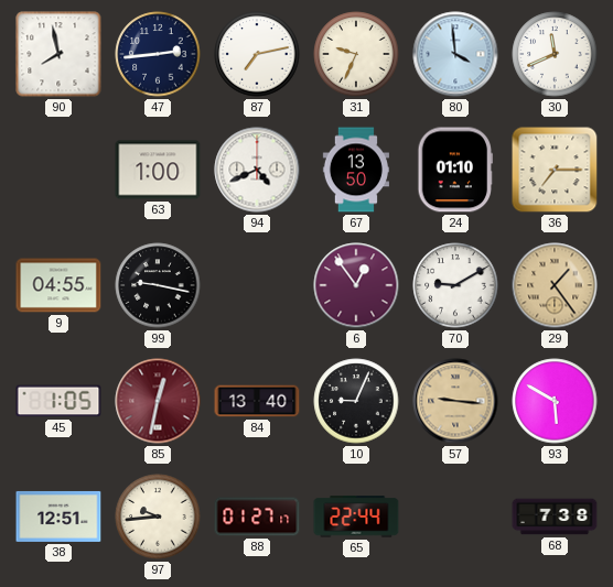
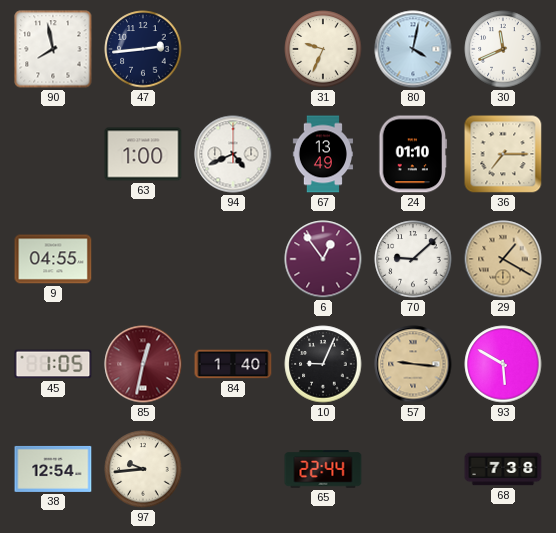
87: 7:13 -> none (257, 54)
80: 3:59 -> 4:02 (413, 49)
67: 13:50 -> 13:49 (322, 154)
99: 9:17 -> none (158, 285)
70: 9:10 -> 9:08 (413, 259)
29: 1:24 -> 1:20 (503, 259)
84: 13:40 -> 1:40 (233, 364)
38: 12:51 -> 12:54 (53, 469)
88: 01:27 -> none (257, 517)
